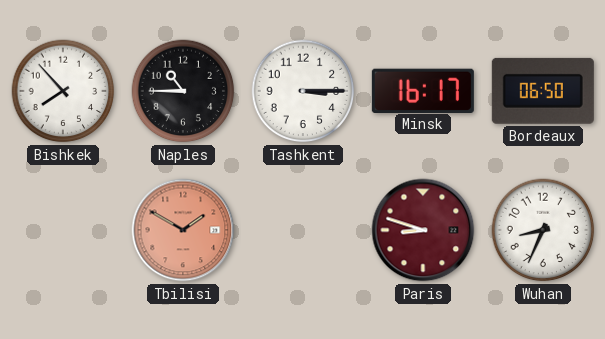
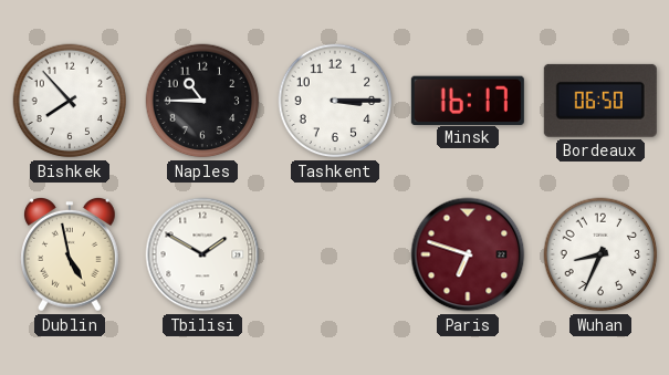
Dublin: none -> 4:58 (71, 254)
Tbilisi dial: salmon -> white (202, 254)
Paris: 8:48 -> 6:48 (468, 254)
